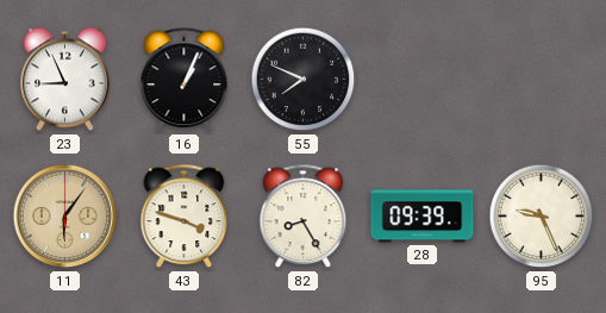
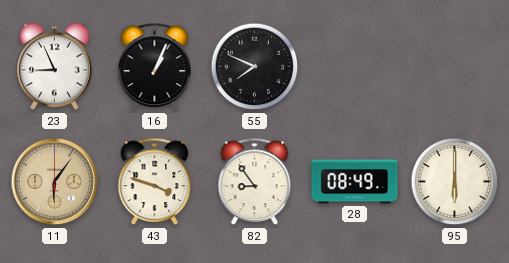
82: 8:25 -> 8:54 (255, 182)
28: 09:39 -> 08:49 (355, 182)
95: 9:26 -> 6:00 (455, 182)
